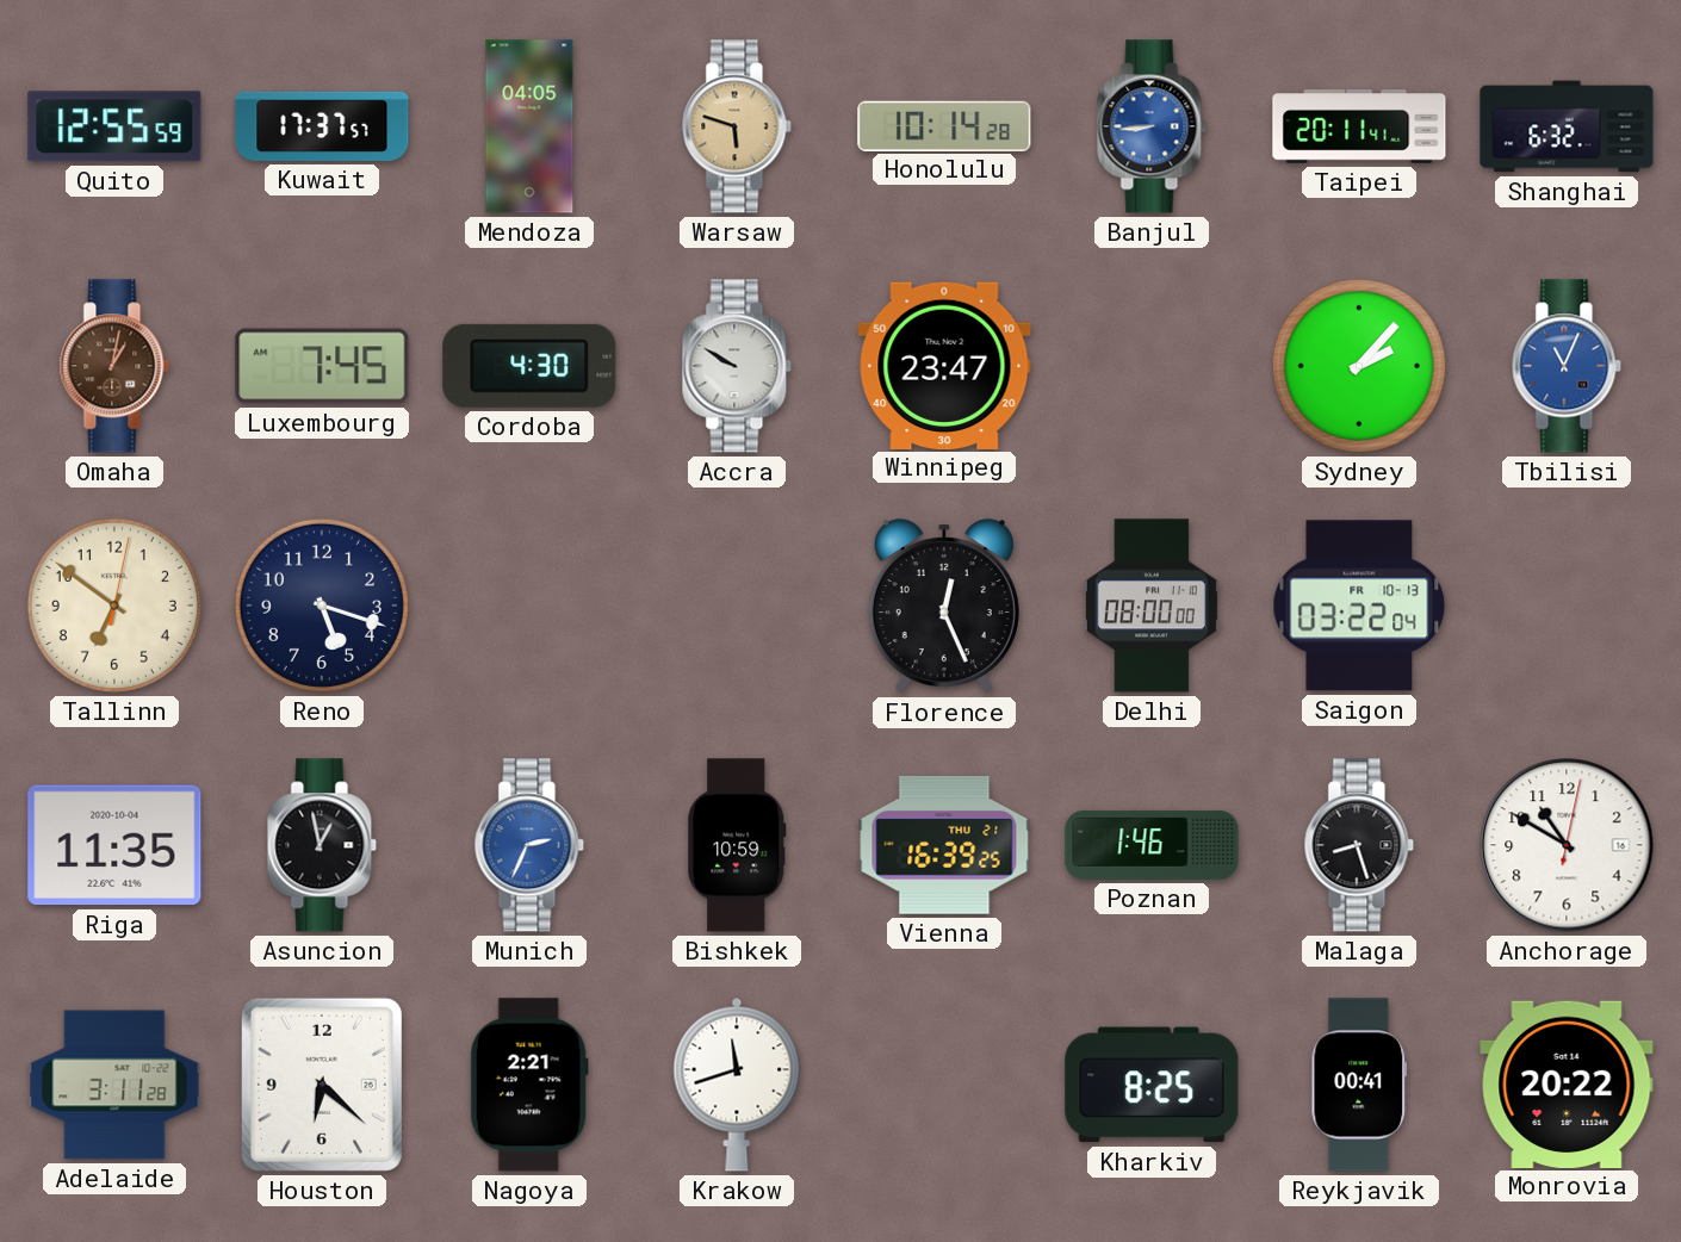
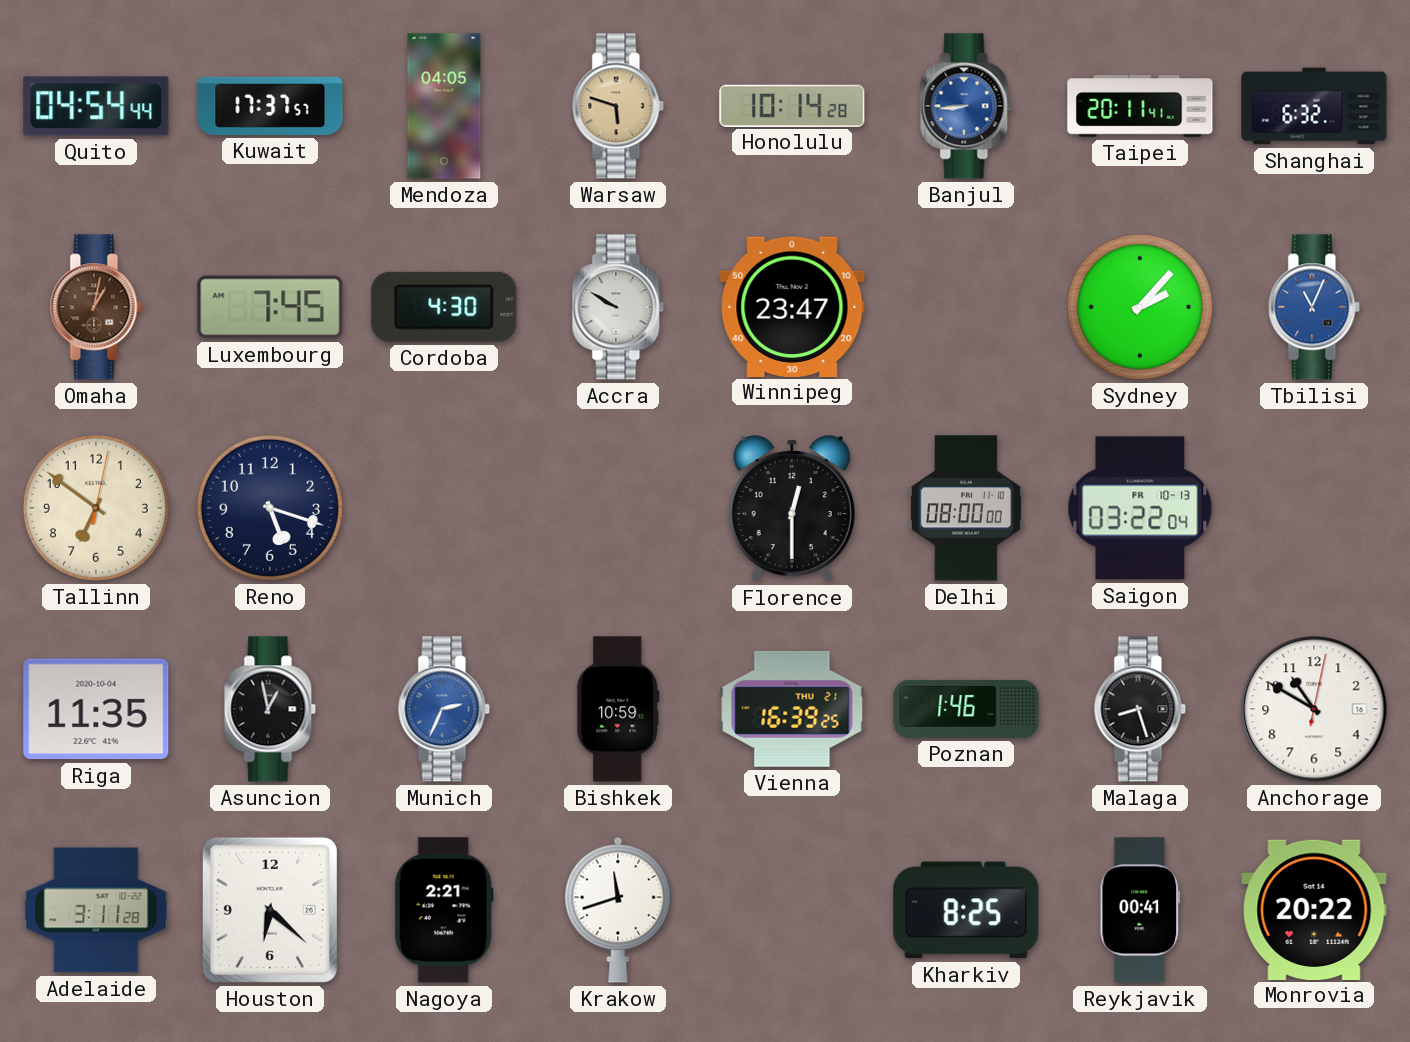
Quito: 12:55 -> 04:54 (96, 106)
Florence: 12:26 -> 12:30 (792, 509)
